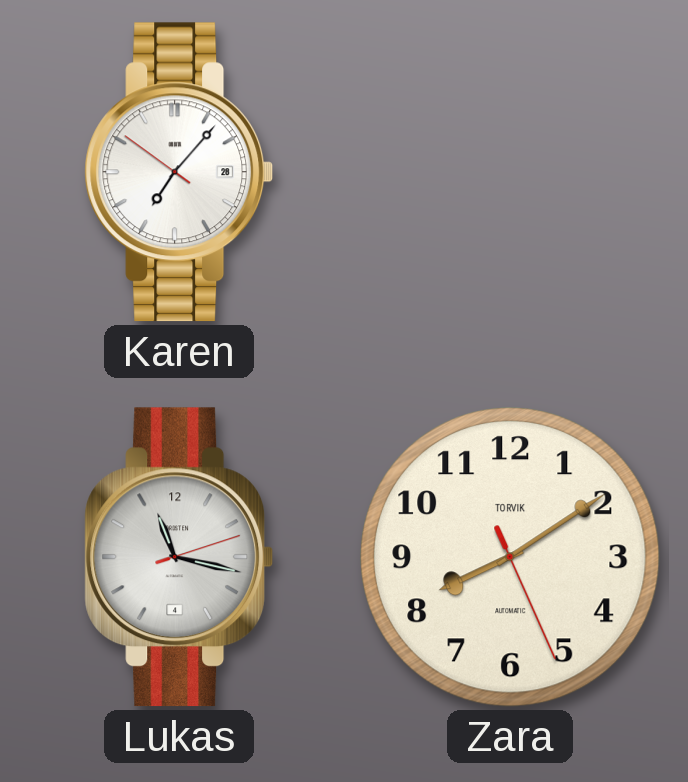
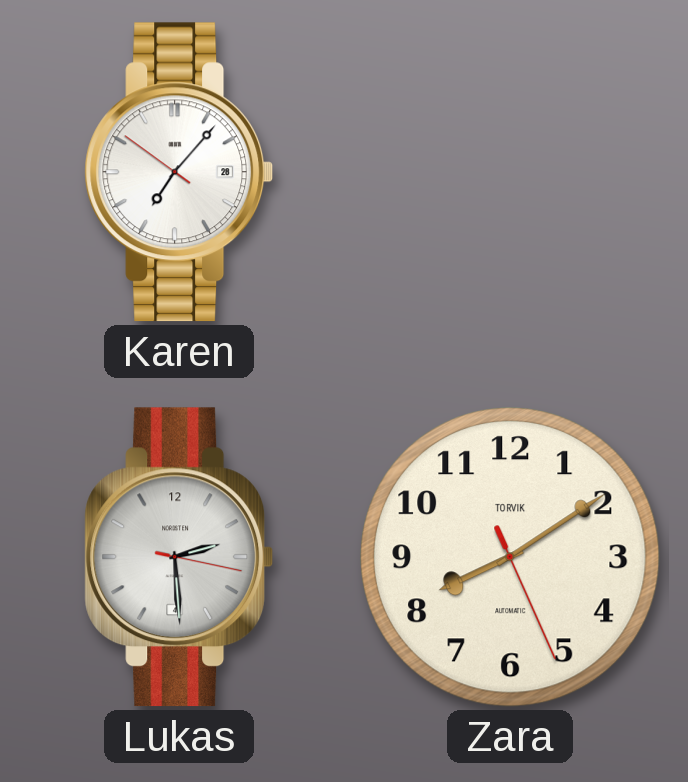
Lukas: 11:17 -> 2:29 (179, 557)
